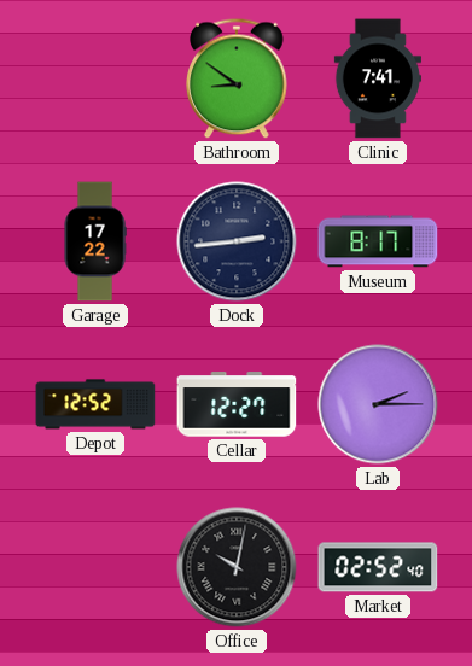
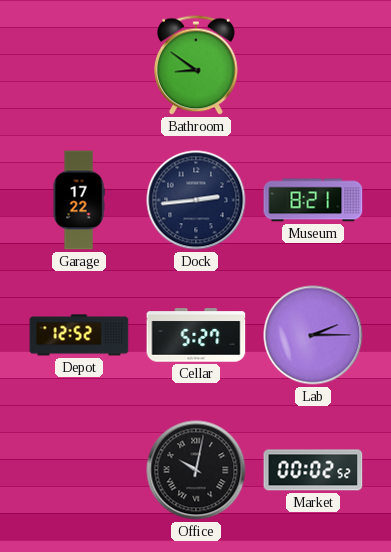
Clinic: 7:41 -> none (378, 78)
Museum: 8:17 -> 8:21 (313, 200)
Cellar: 12:27 -> 5:27 (196, 335)
Market: 02:52 -> 00:02 (313, 470)
